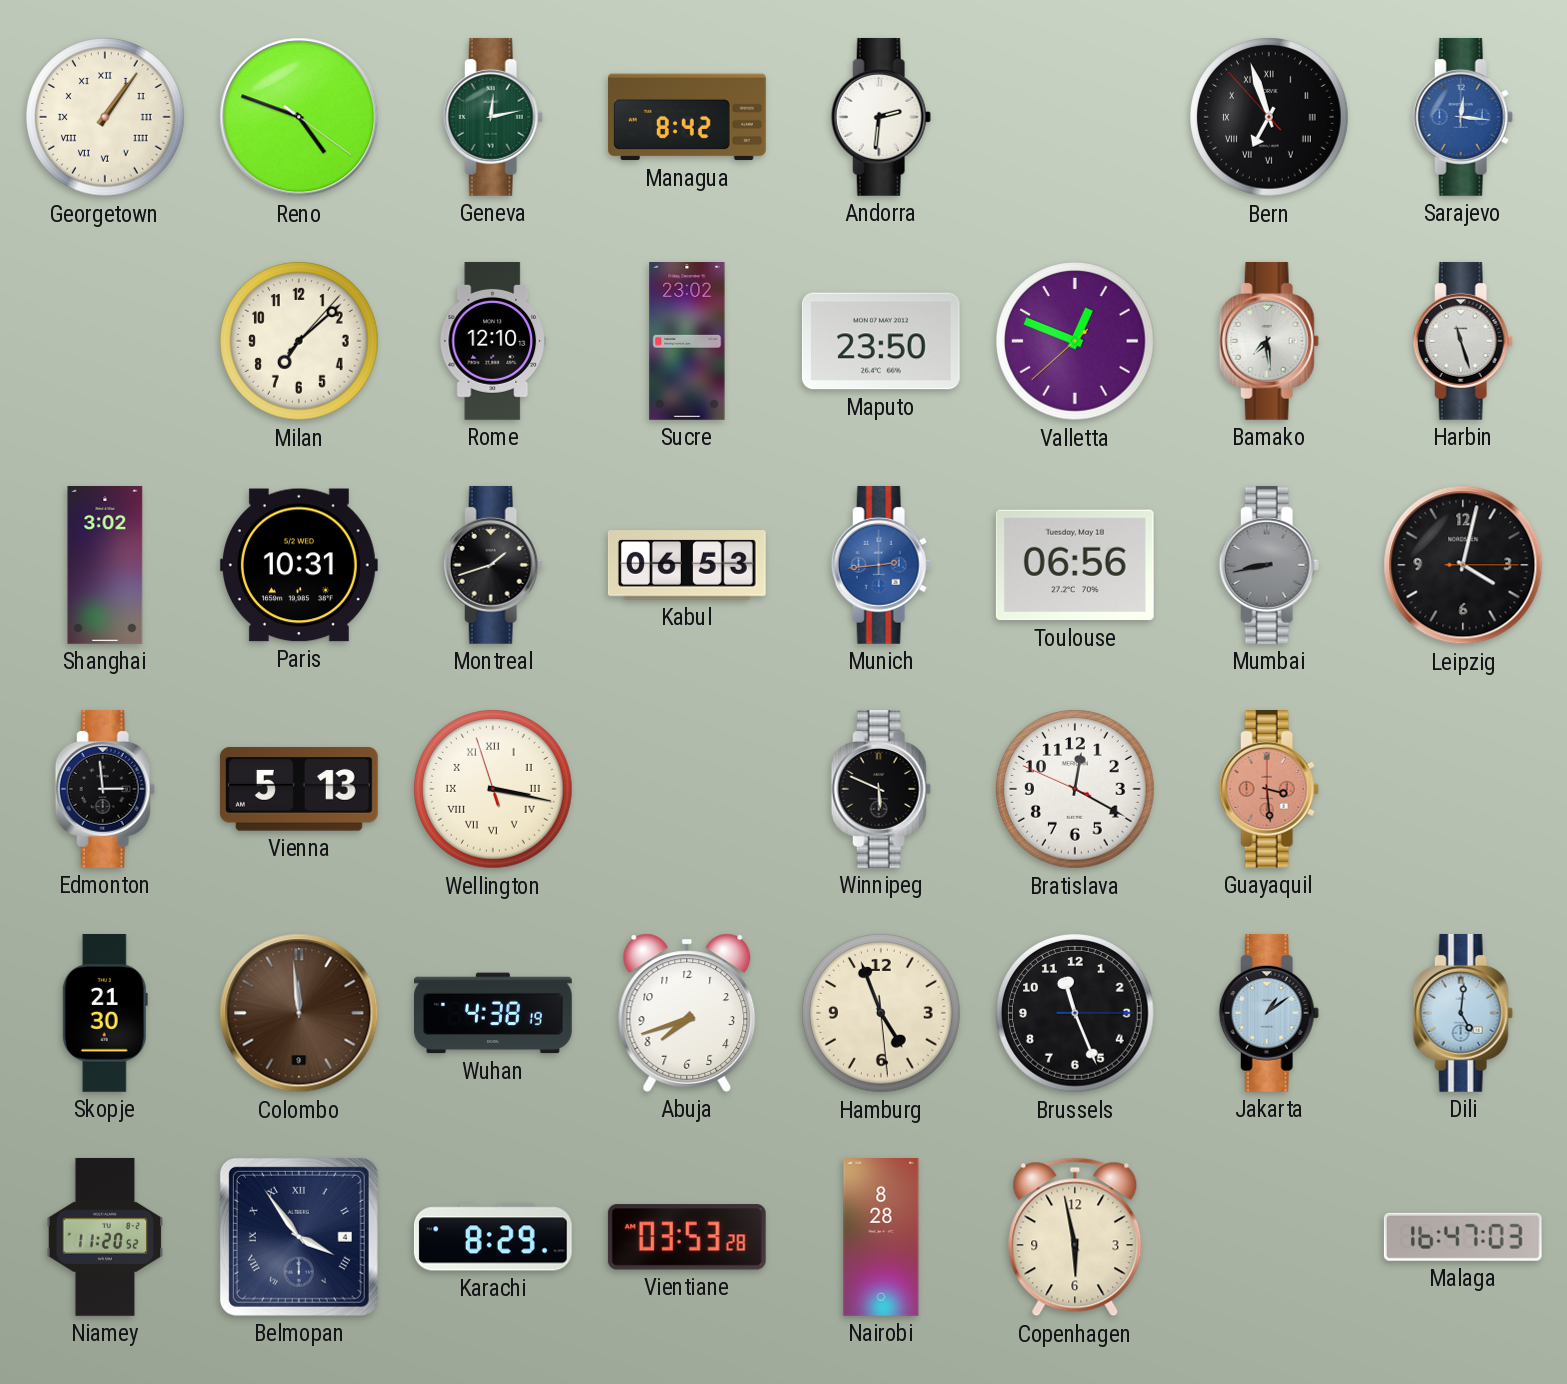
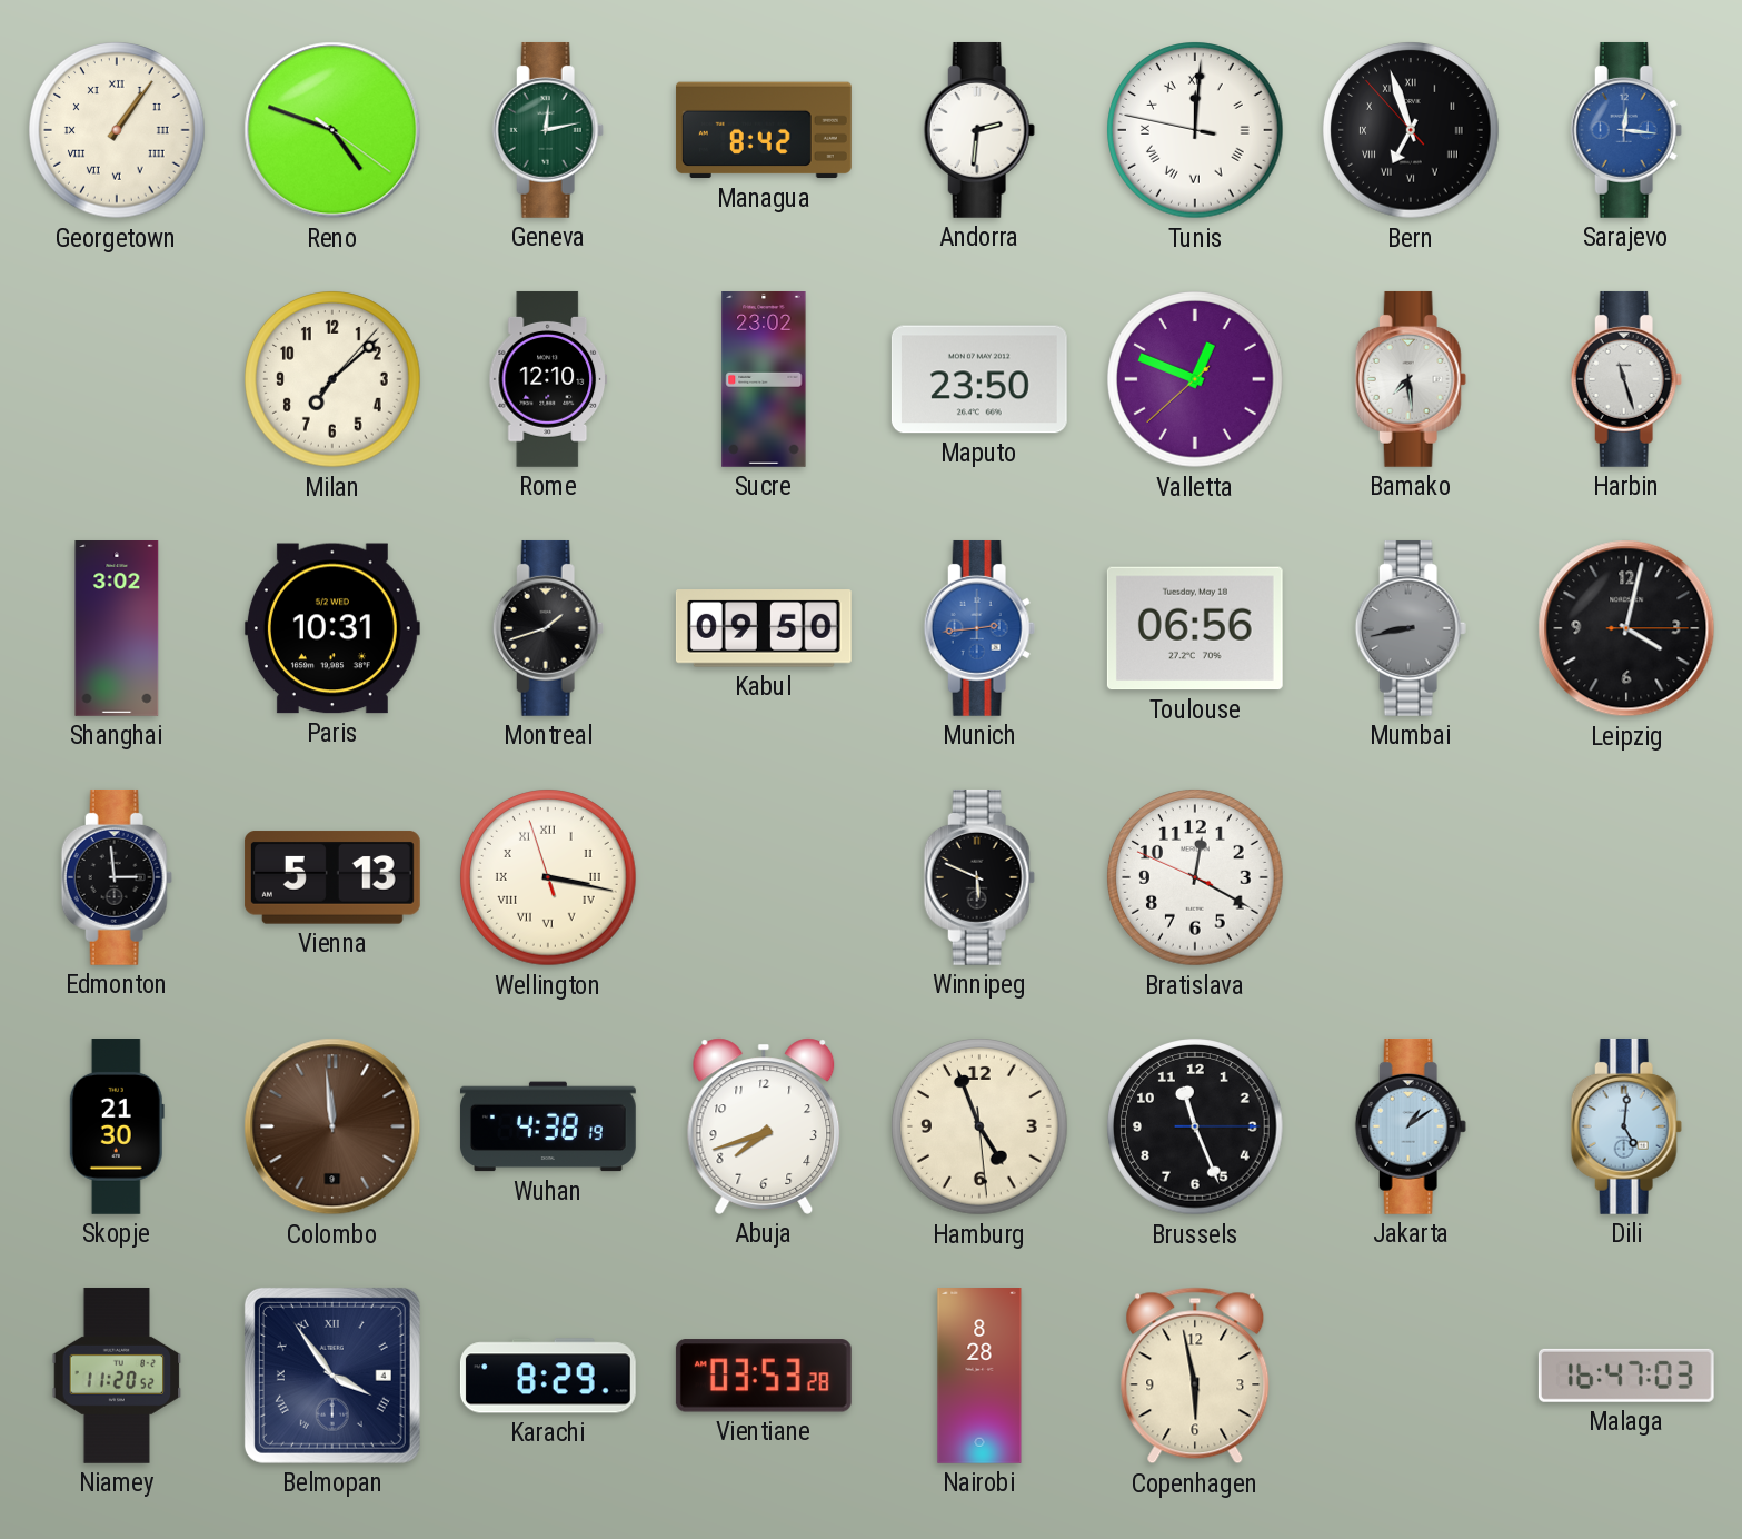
Tunis: none -> 12:00 (1195, 130)
Kabul: 06:53 -> 09:50 (764, 628)
Guayaquil: 3:29 -> none (1269, 789)
